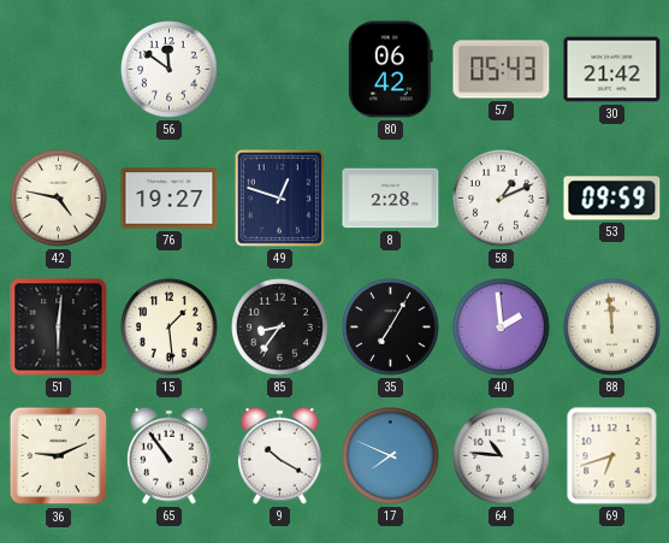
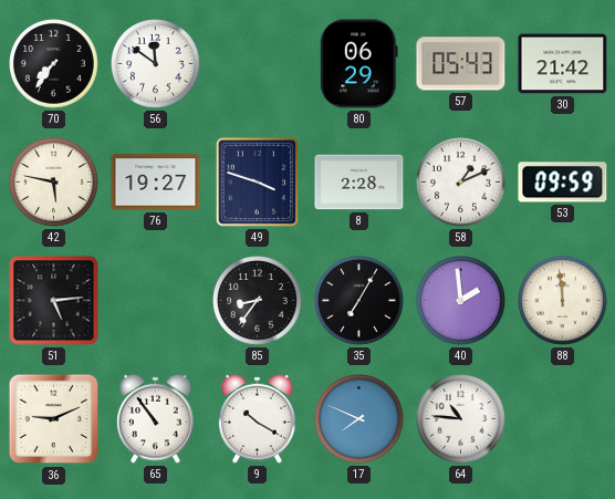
70: none -> 7:36 (54, 64)
80: 06:42 -> 06:29 (358, 64)
42: 4:47 -> 5:47 (54, 183)
49: 12:48 -> 3:48 (257, 181)
51: 6:01 -> 5:14 (54, 301)
15: 1:29 -> none (170, 327)
69: 6:42 -> none (612, 456)
